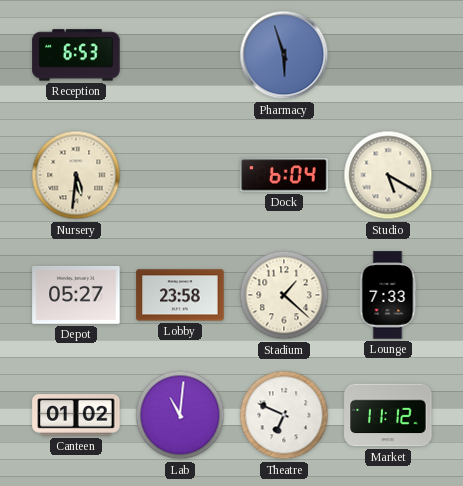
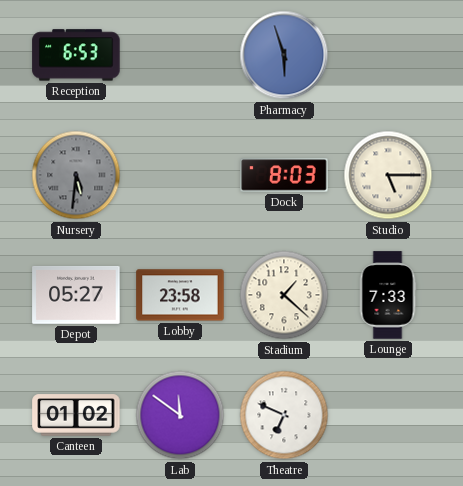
Nursery dial: cream -> grey (76, 175)
Dock: 6:04 -> 8:03 (284, 175)
Studio: 5:20 -> 5:15 (388, 175)
Lab: 11:01 -> 11:51 (180, 415)
Market: 11:12 -> none (388, 415)
